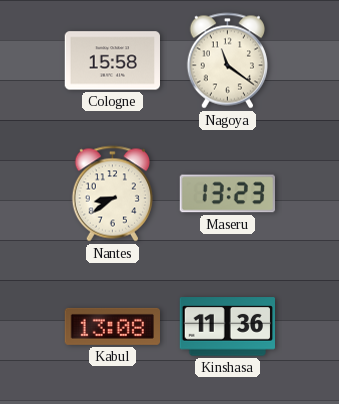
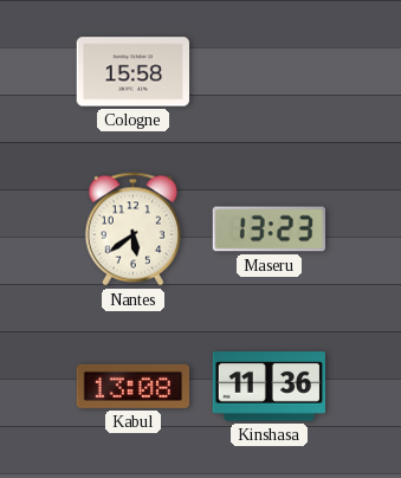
Nagoya: 11:21 -> none (227, 61)
Nantes: 8:39 -> 5:39 (132, 230)
